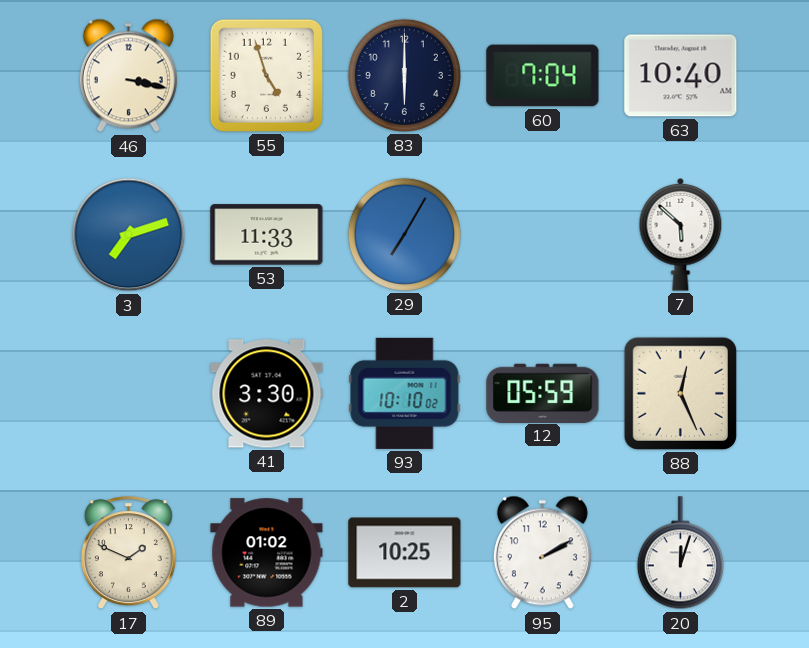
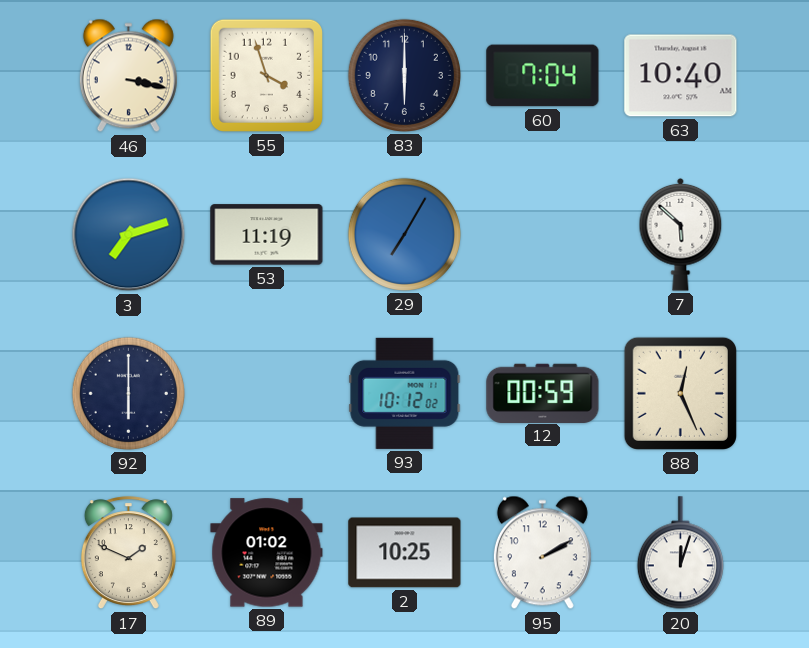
55: 4:57 -> 3:57 (266, 75)
53: 11:33 -> 11:19 (267, 235)
92: none -> 6:00 (128, 393)
41: 3:30 -> none (267, 394)
93: 10:10 -> 10:12 (405, 393)
12: 05:59 -> 00:59 (543, 393)
